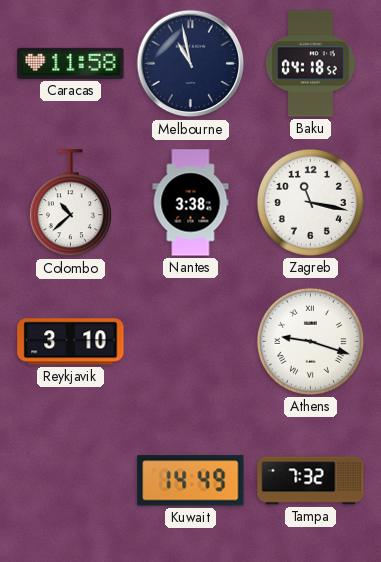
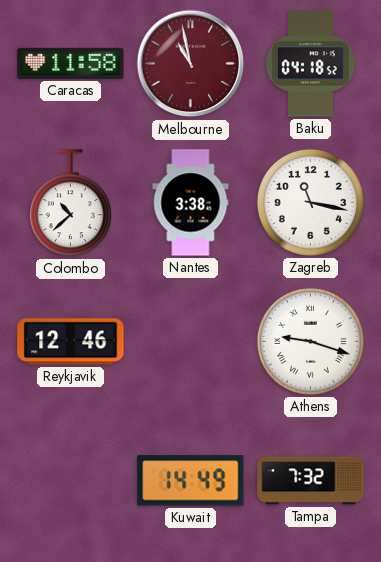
Melbourne dial: navy -> burgundy (191, 64)
Reykjavik: 3:10 -> 12:46 (71, 342)
